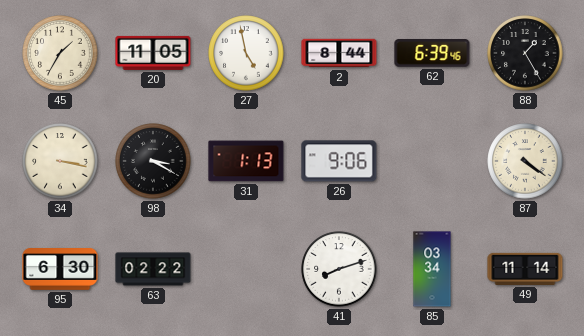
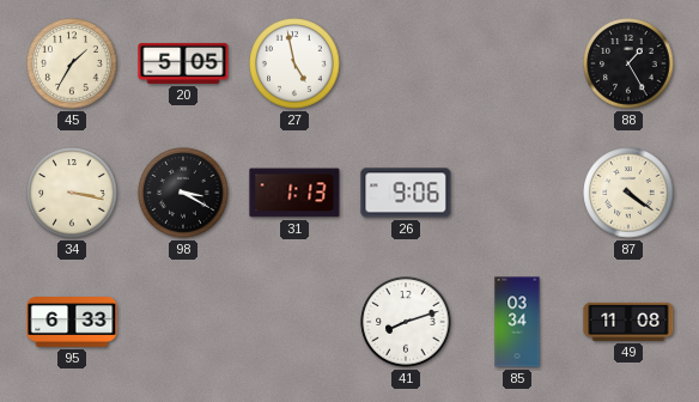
20: 11:05 -> 5:05 (183, 63)
2: 8:44 -> none (339, 53)
62: 6:39 -> none (432, 53)
95: 6:30 -> 6:33 (72, 322)
63: 02:22 -> none (153, 269)
49: 11:14 -> 11:08 (628, 322)
